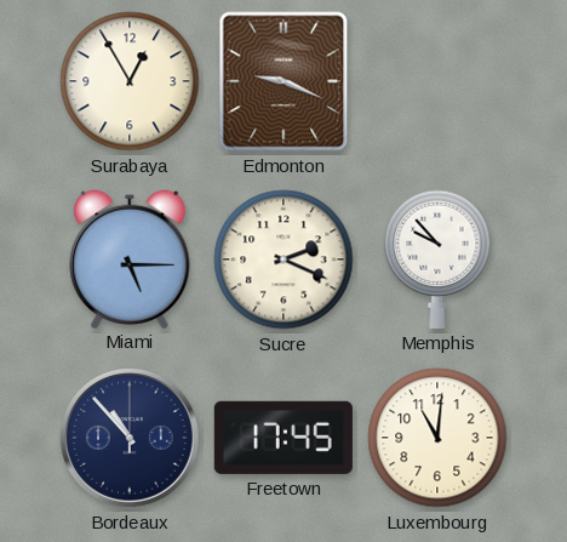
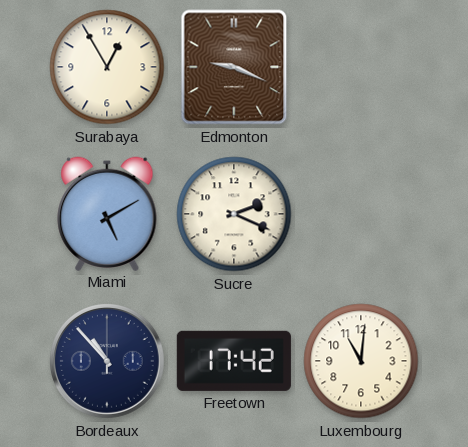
Miami: 5:15 -> 5:10 (107, 213)
Memphis: 9:53 -> none (437, 259)
Freetown: 17:45 -> 17:42 (234, 361)
